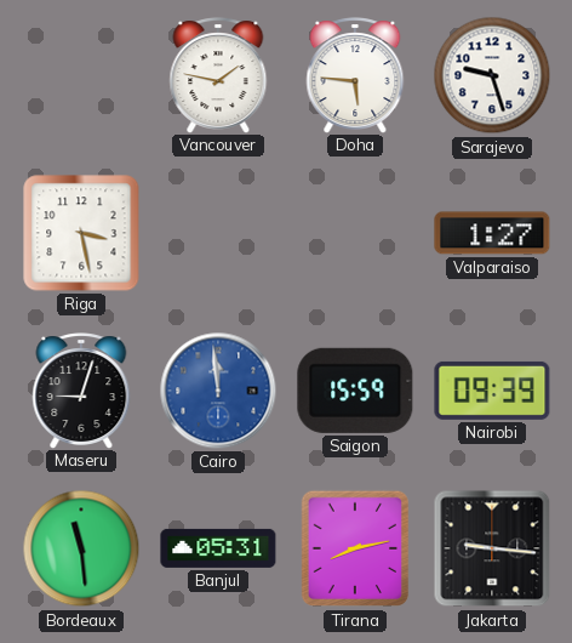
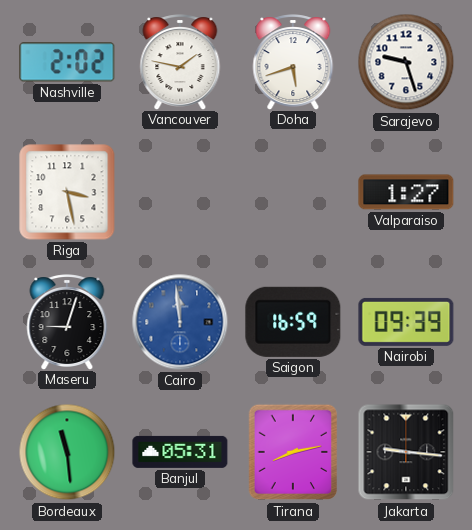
Nashville: none -> 2:02 (67, 62)
Doha: 5:46 -> 5:42 (293, 62)
Saigon: 15:59 -> 16:59 (293, 322)
